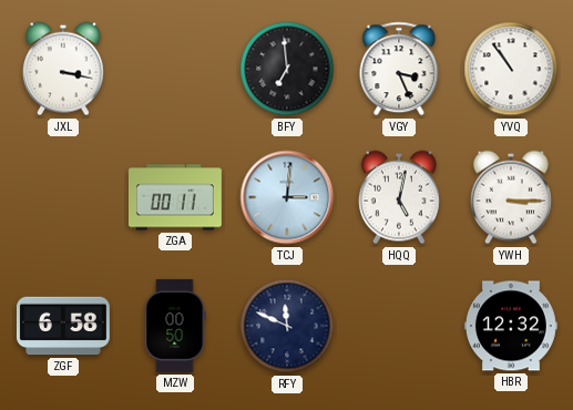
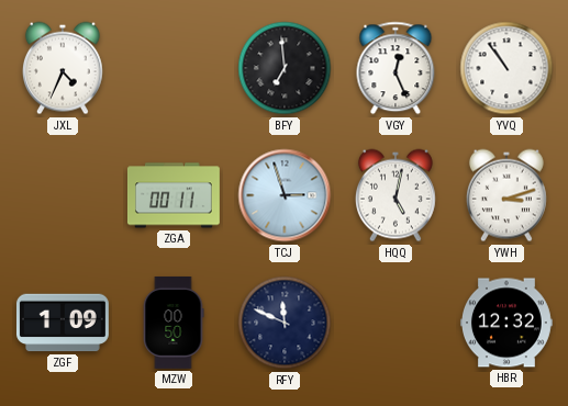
JXL: 3:17 -> 4:34 (63, 68)
VGY: 3:26 -> 12:26 (396, 68)
TCJ: 3:01 -> 2:57 (285, 195)
YWH: 3:15 -> 3:12 (506, 195)
ZGF: 6:58 -> 1:09 (63, 323)
